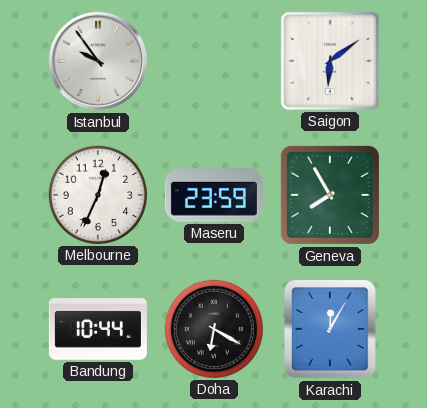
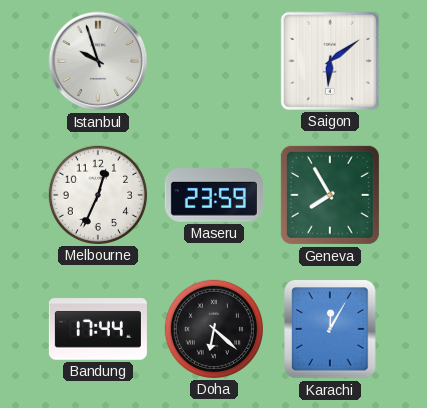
Istanbul: 9:54 -> 9:57 (98, 61)
Bandung: 10:44 -> 17:44 (98, 329)
Doha: 6:20 -> 6:22 (214, 329)
